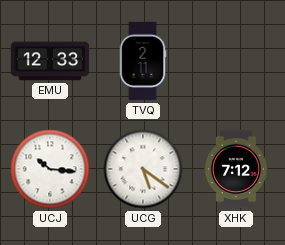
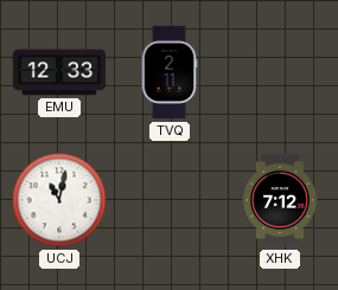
UCJ: 10:16 -> 11:02 (59, 200)
UCG: 5:21 -> none (143, 169)
